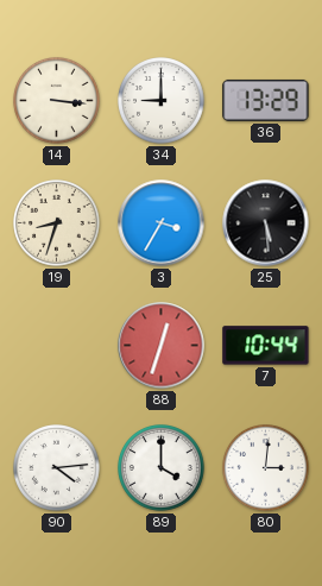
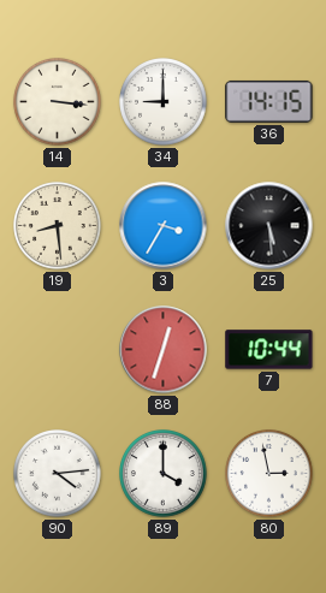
36: 13:29 -> 14:15 (269, 101)
19: 8:33 -> 8:29 (58, 226)
80: 3:01 -> 2:58 (269, 474)
